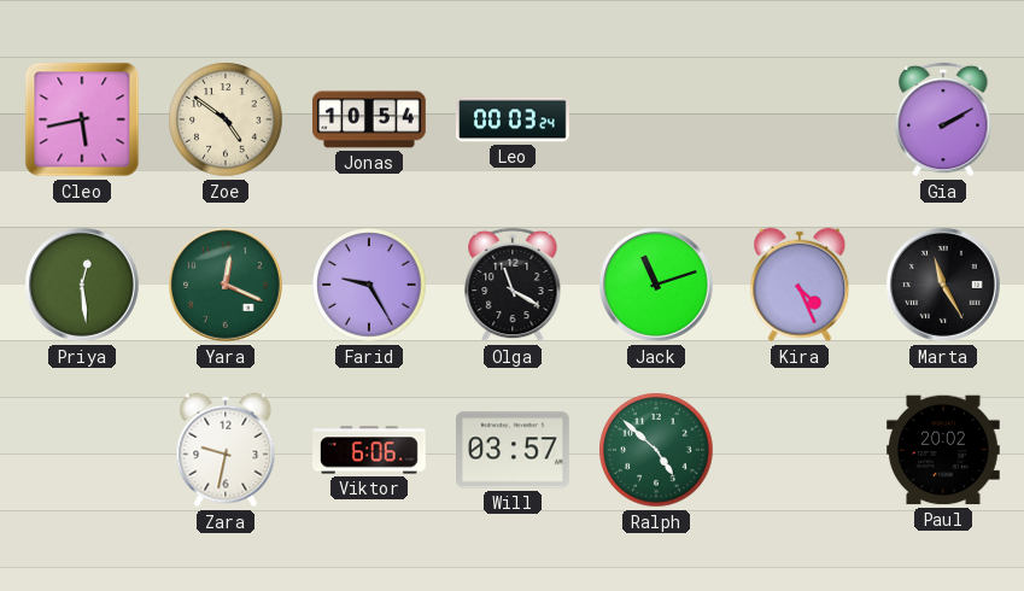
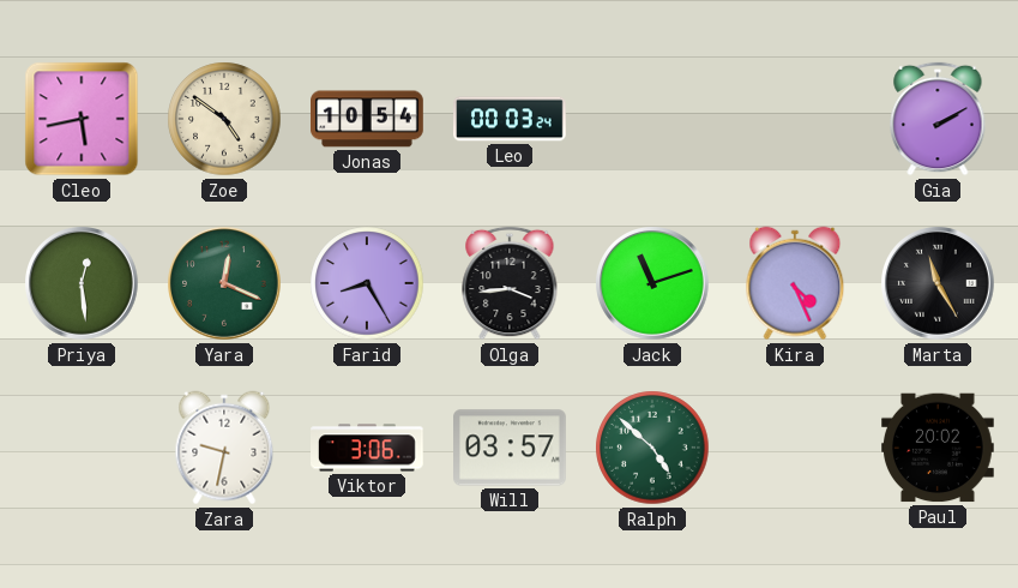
Farid: 9:25 -> 8:25 (367, 283)
Olga: 11:20 -> 3:44 (510, 283)
Viktor: 6:06 -> 3:06 (368, 448)
